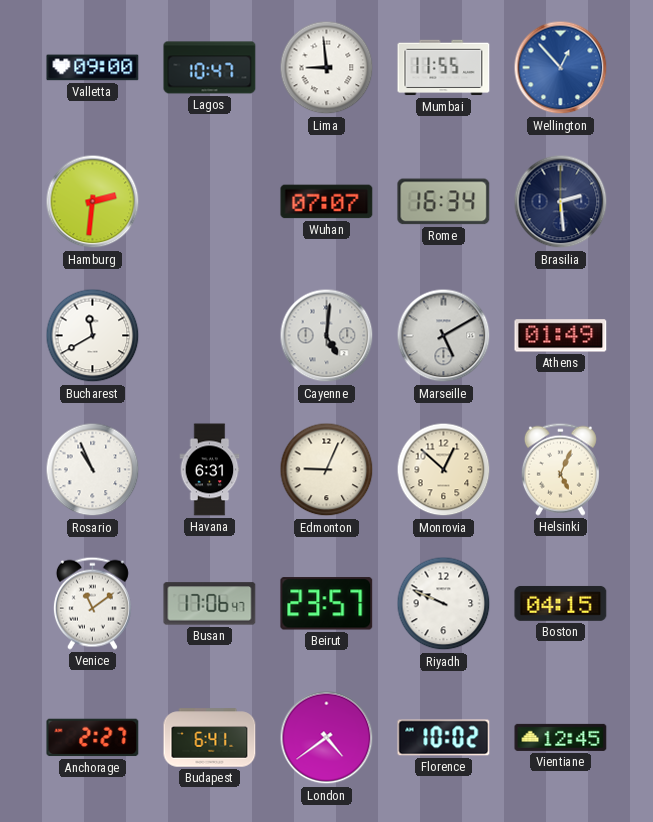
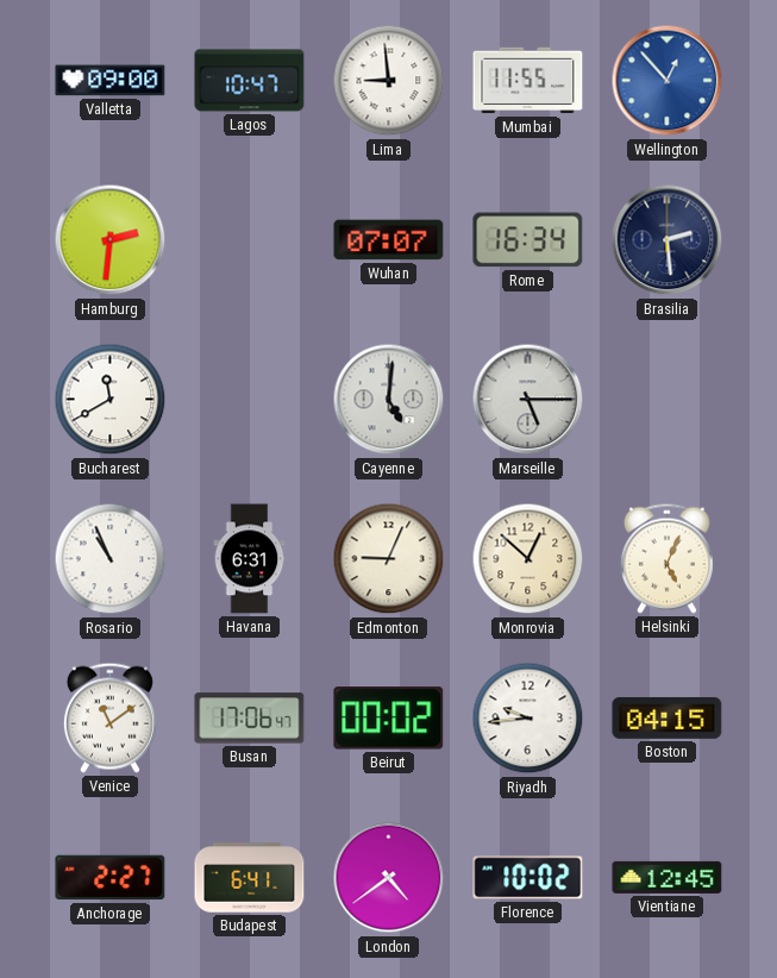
Marseille: 5:10 -> 5:15 (528, 400)
Athens: 01:49 -> none (561, 336)
Beirut: 23:57 -> 00:02 (389, 719)
Riyadh: 9:49 -> 9:44 (528, 719)
